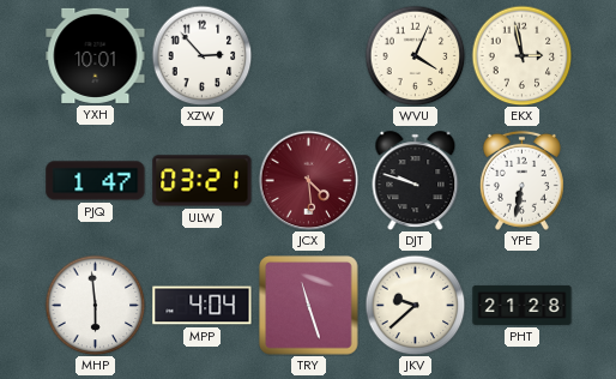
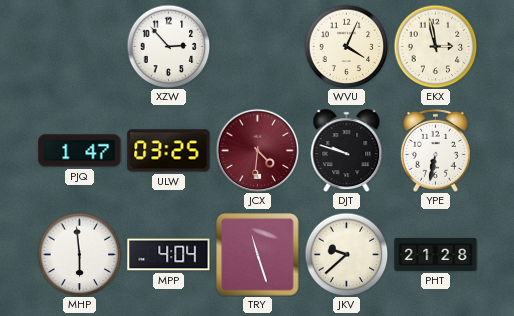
YXH: 10:01 -> none (96, 55)
ULW: 03:21 -> 03:25 (169, 151)
JCX: 4:29 -> 4:31 (257, 150)
